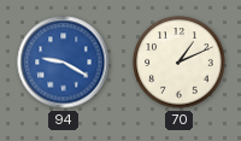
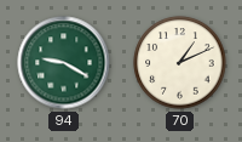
94 dial: blue -> green (64, 63)
